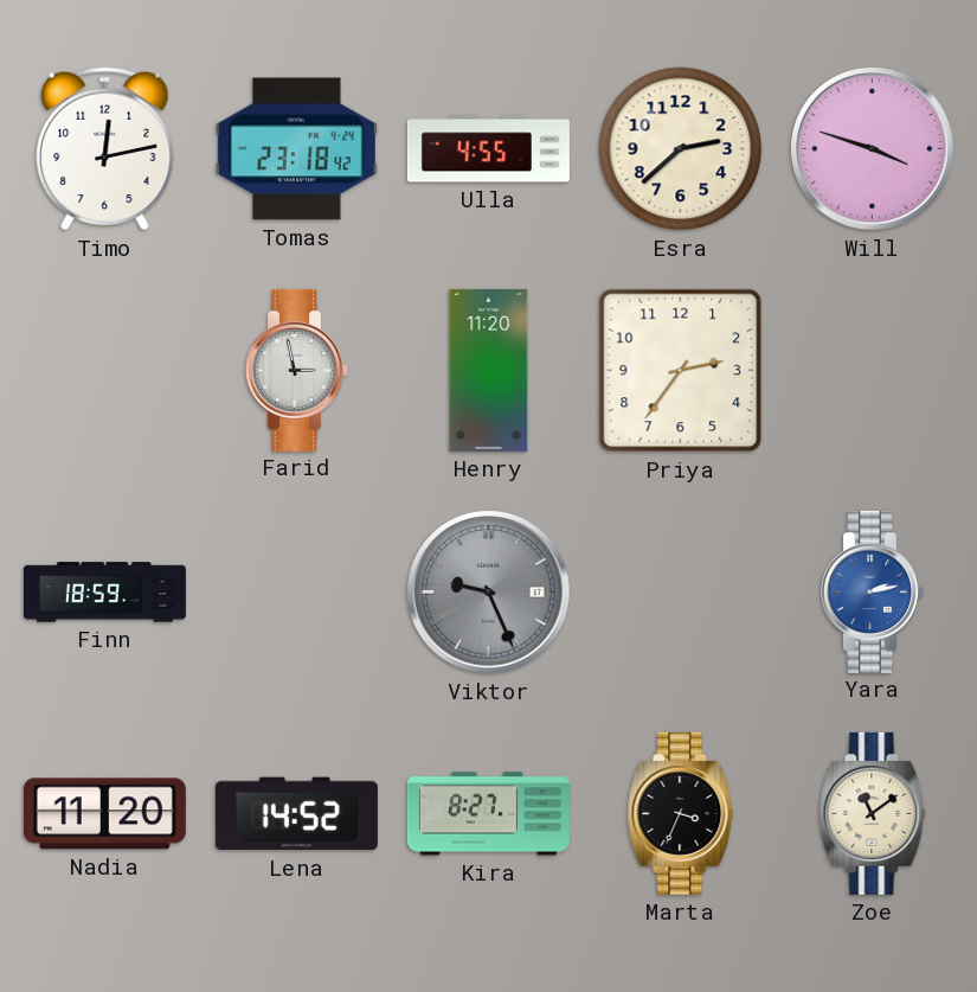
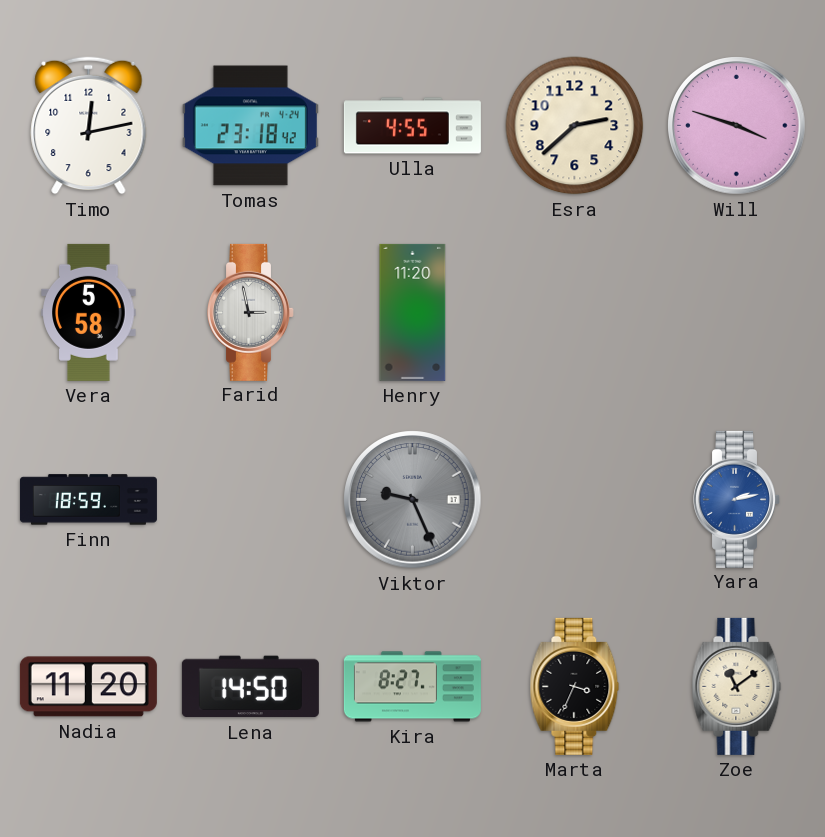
Vera: none -> 5:58 (89, 312)
Priya: 2:36 -> none (681, 371)
Lena: 14:52 -> 14:50 (250, 687)
